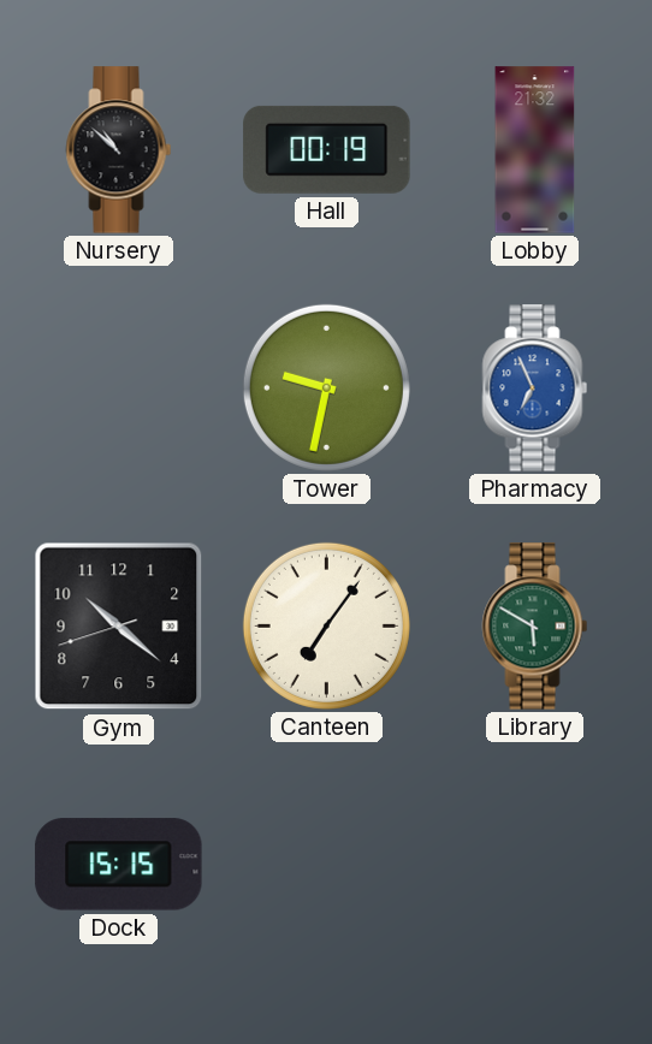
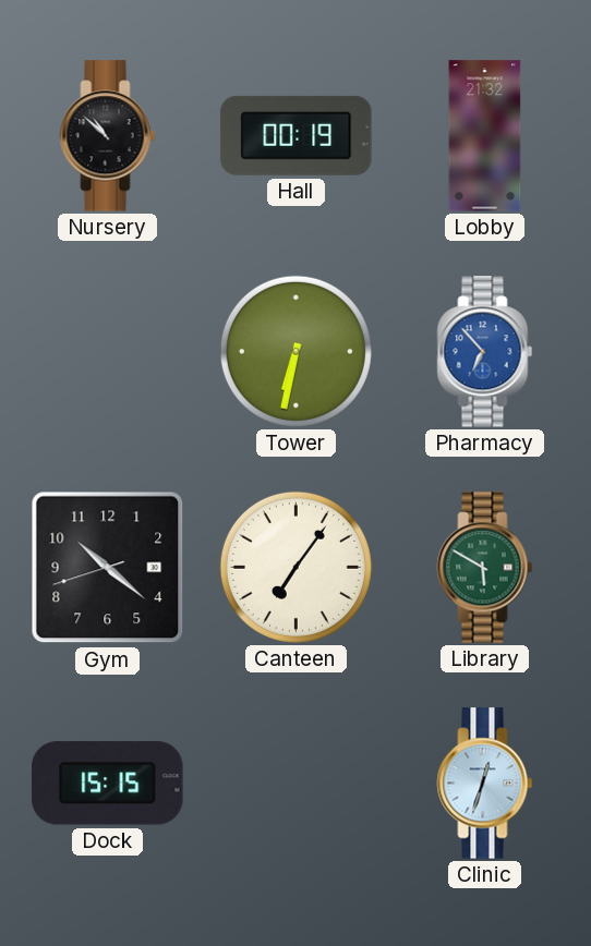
Tower: 9:32 -> 6:32 (295, 351)
Pharmacy: 6:56 -> 6:53 (485, 352)
Clinic: none -> 12:33 (485, 784)
